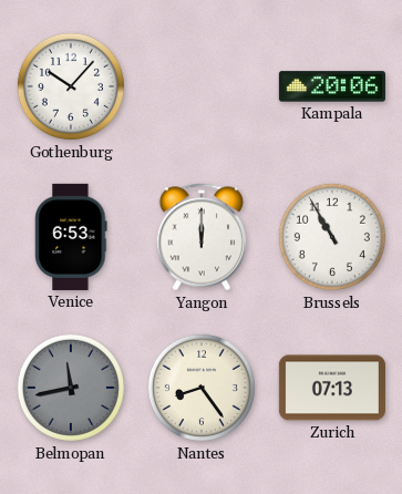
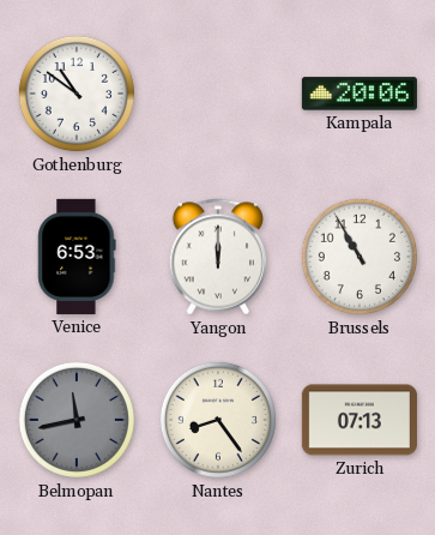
Gothenburg: 10:07 -> 10:51 (77, 94)
